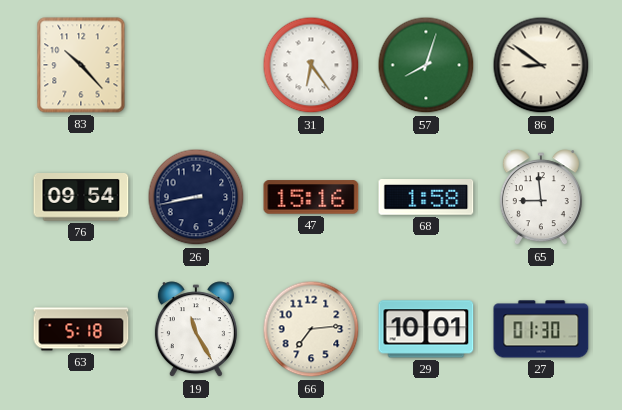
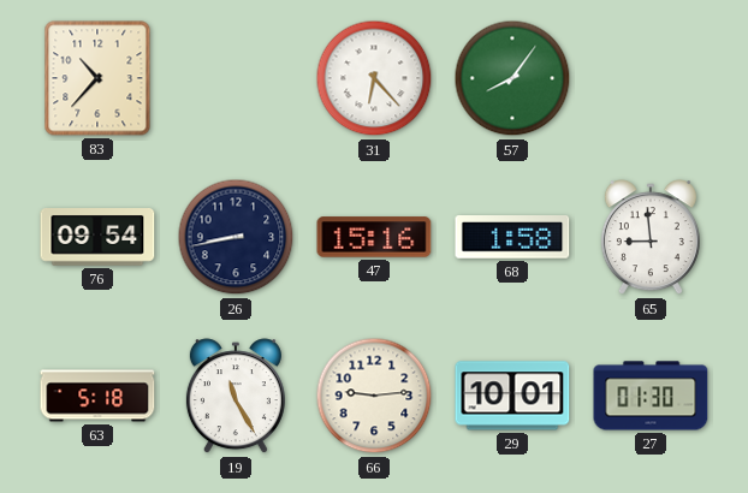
83: 10:23 -> 10:37 (97, 78)
31: 6:24 -> 6:23 (374, 78)
57: 8:03 -> 8:06 (512, 78)
86: 8:51 -> none (541, 65)
66: 7:14 -> 9:14 (374, 396)
